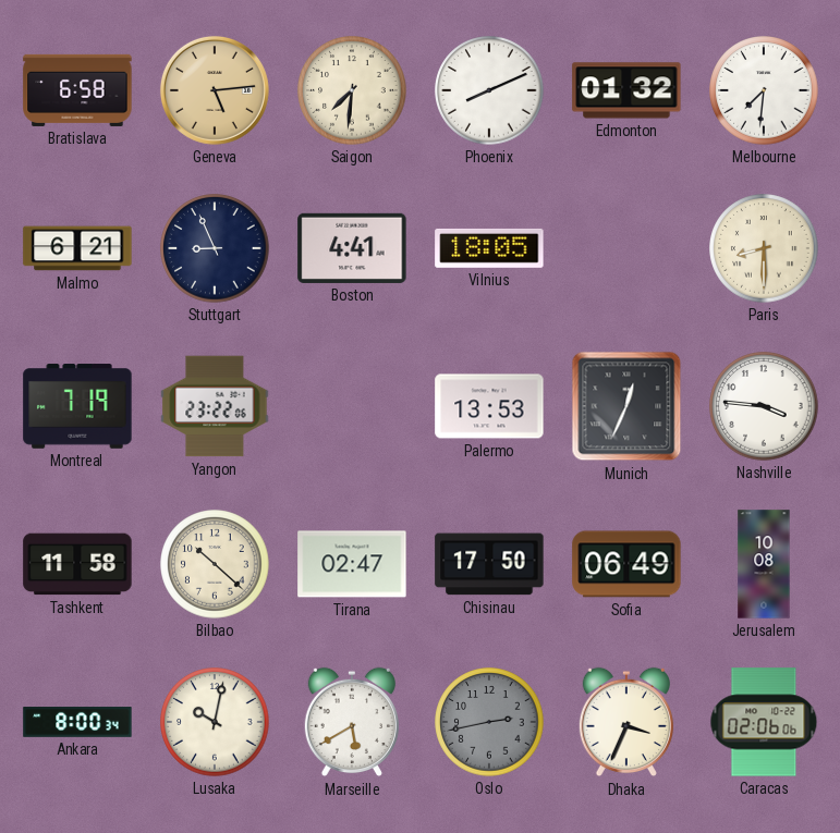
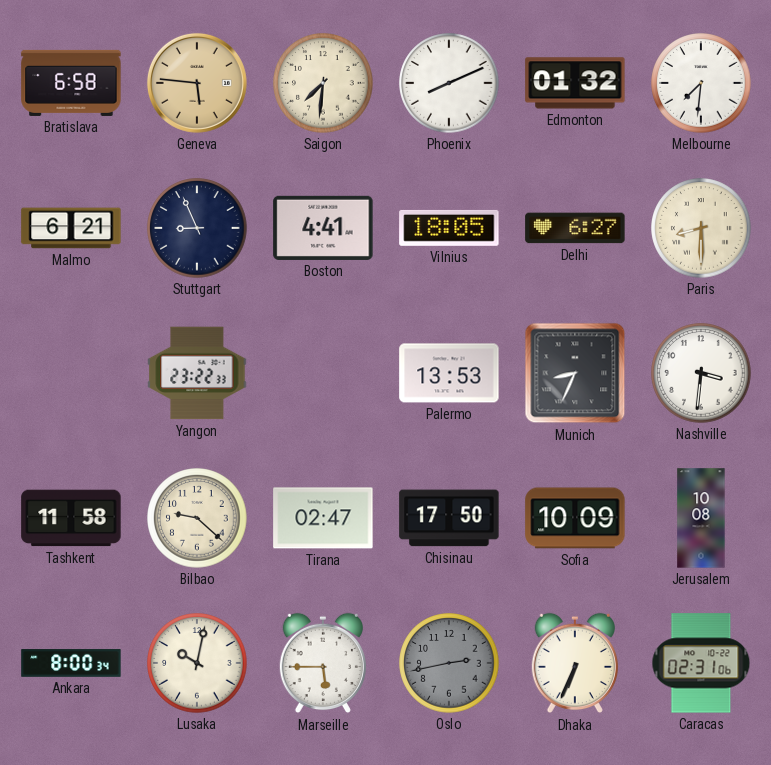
Geneva: 5:14 -> 5:46 (197, 83)
Delhi: none -> 6:27 (575, 228)
Montreal: 7:19 -> none (77, 406)
Yangon: 23:22:06 -> 23:22:33 (197, 373)
Munich: 12:34 -> 8:34 (575, 373)
Nashville: 3:46 -> 3:31 (701, 373)
Bilbao: 10:22 -> 9:22 (197, 518)
Sofia: 06:49 -> 10:09 (575, 518)
Marseille: 5:40 -> 5:45 (323, 663)
Dhaka: 3:34 -> 6:34 (575, 663)
Caracas: 02:06 -> 02:31 (701, 663)
